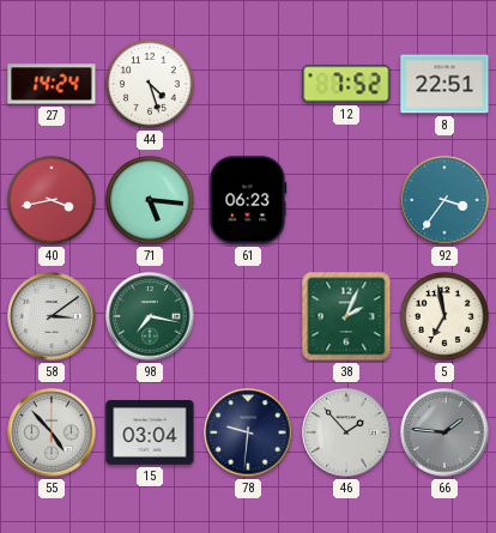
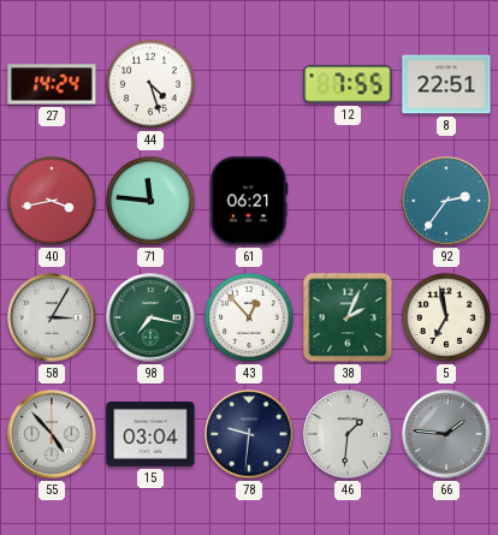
12: 7:52 -> 7:55 (348, 84)
71: 5:16 -> 11:46 (152, 202)
61: 06:23 -> 06:21 (249, 201)
92: 3:36 -> 2:36 (446, 201)
58: 3:09 -> 3:05 (52, 317)
43: none -> 12:53 (250, 319)
46: 1:53 -> 1:31 (348, 434)
